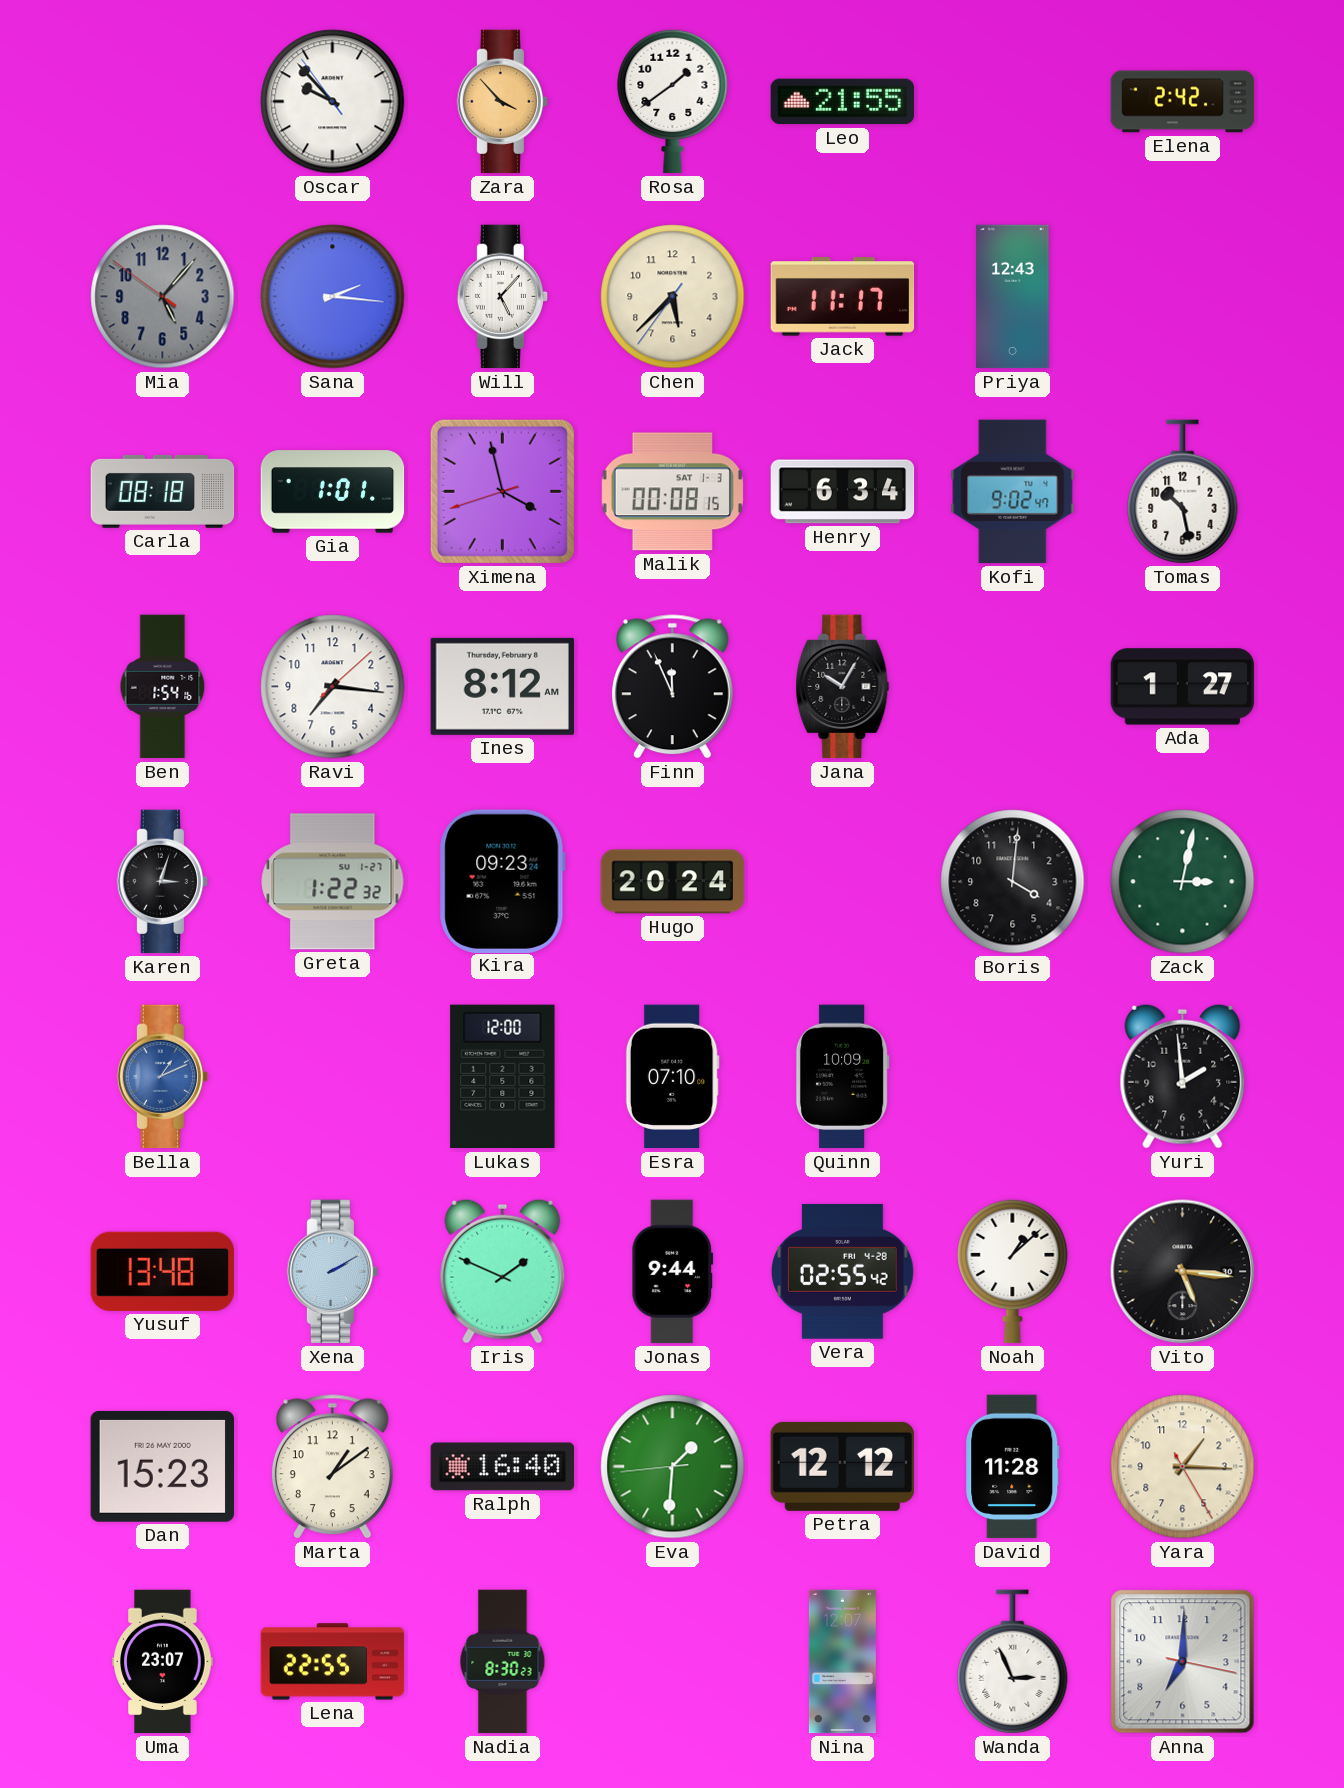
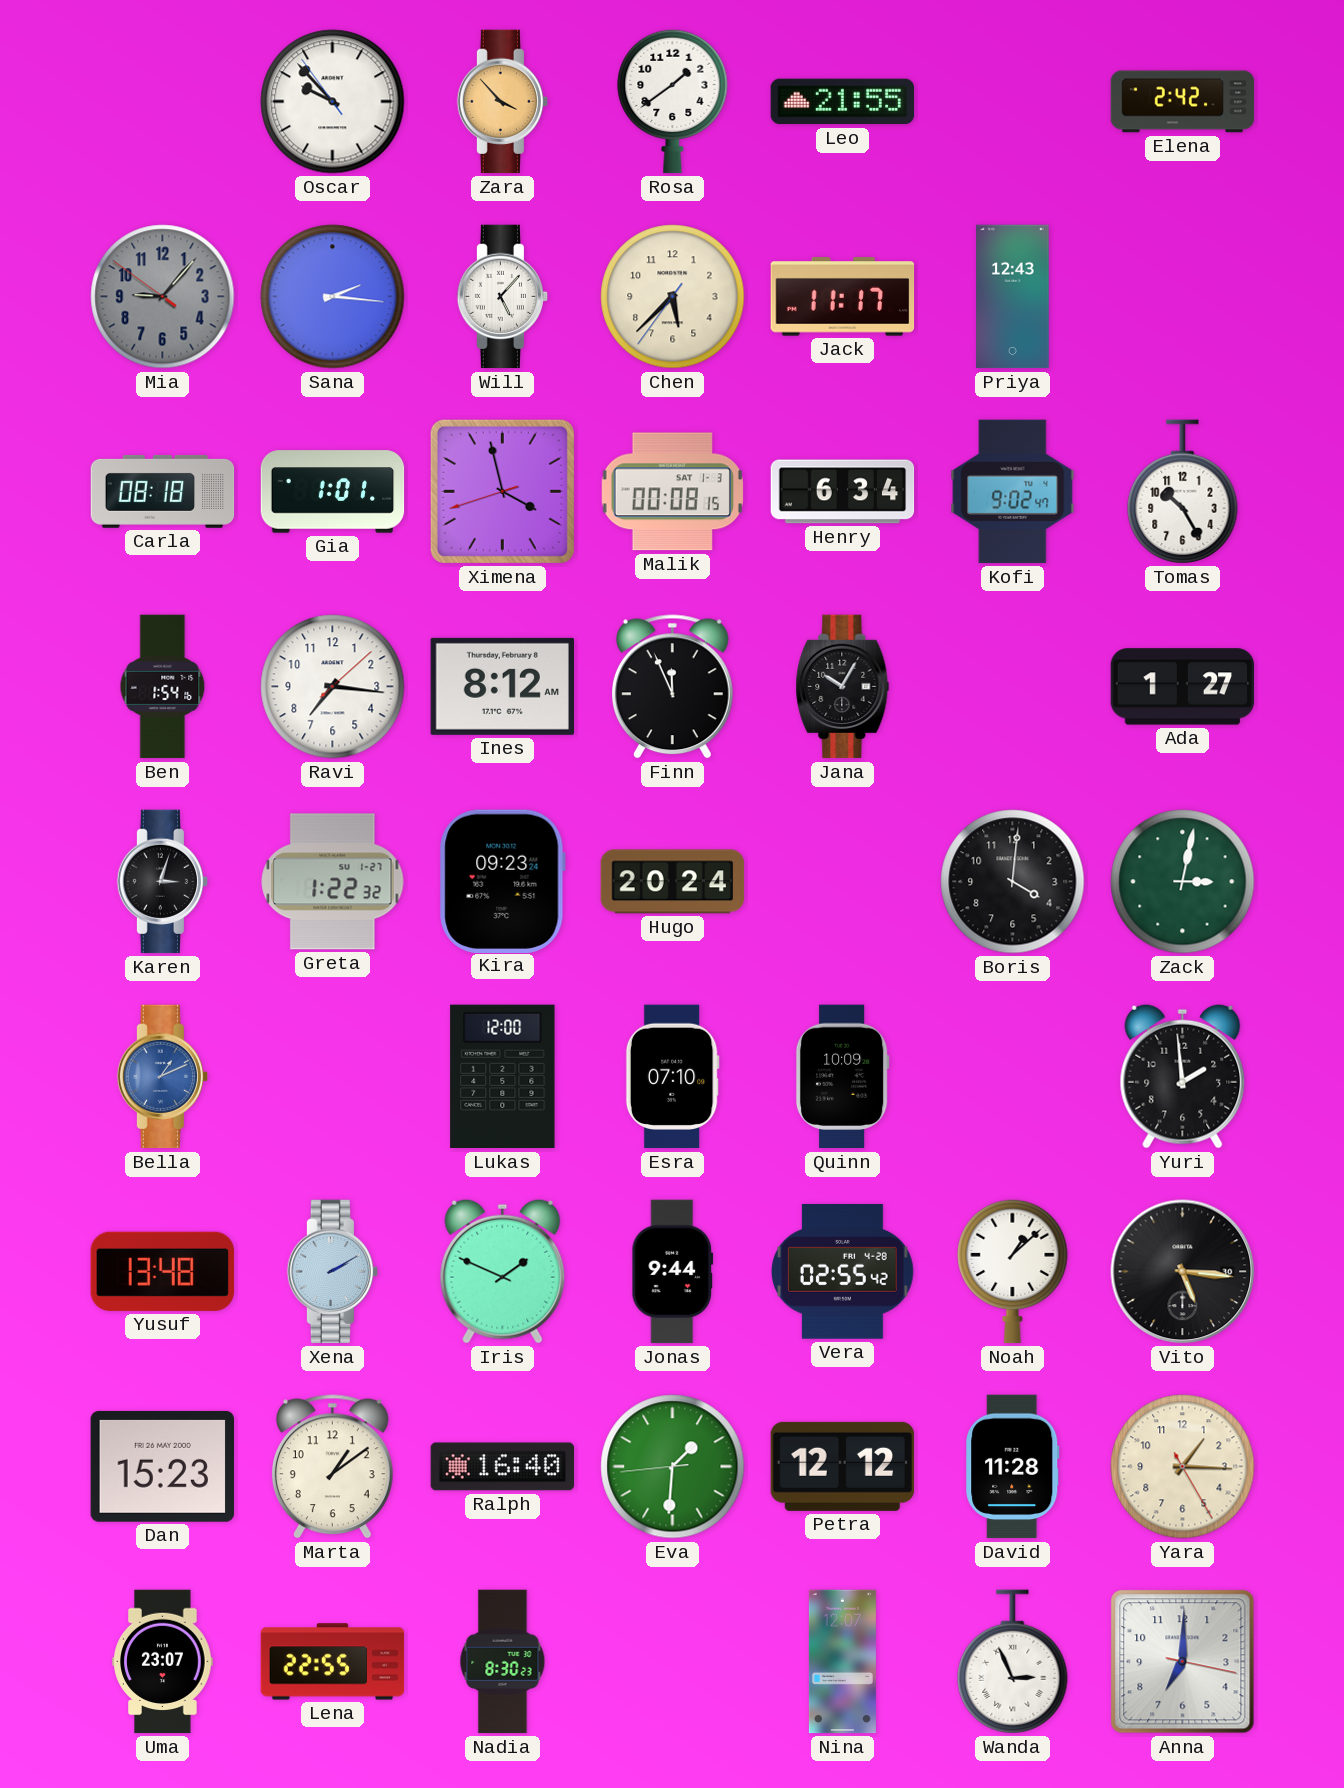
Mia: 5:06 -> 9:06 (163, 297)
Tomas: 10:28 -> 10:25 (1183, 492)
